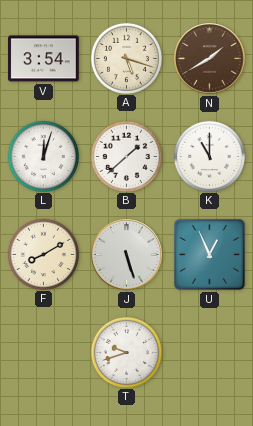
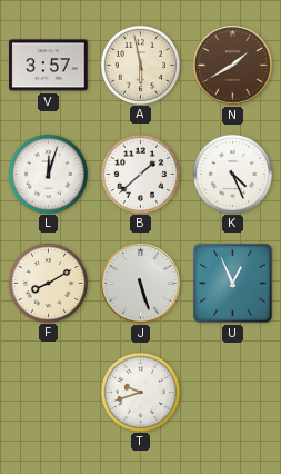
V: 3:54 -> 3:57 (49, 66)
A: 5:18 -> 5:58 (140, 65)
K: 11:00 -> 4:26 (232, 174)
